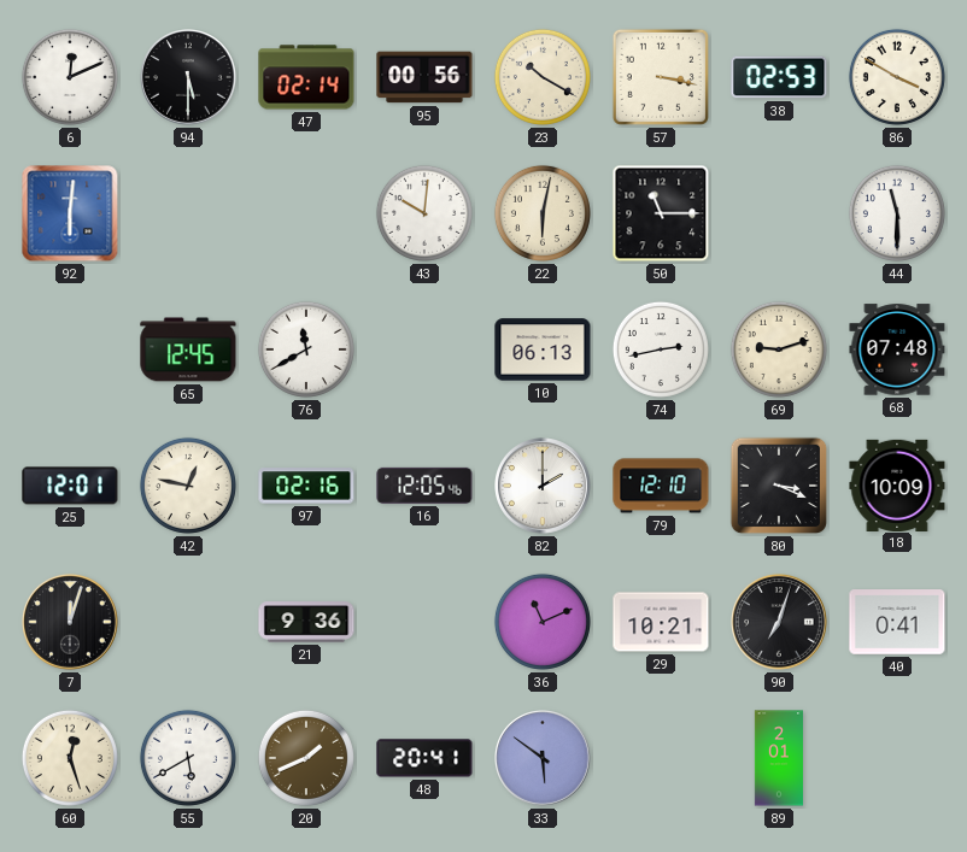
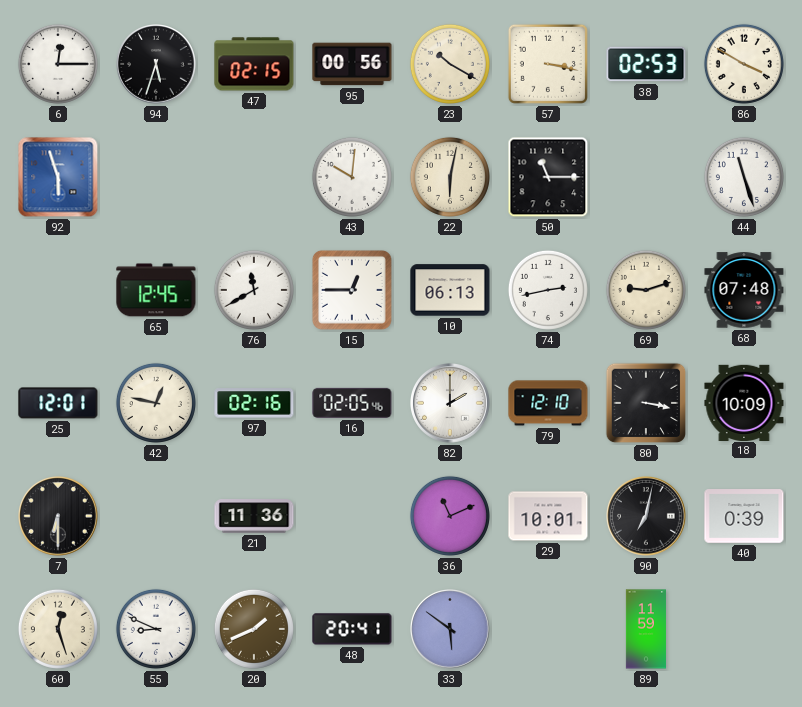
6: 12:11 -> 12:15 (58, 64)
94: 5:30 -> 5:33 (157, 65)
47: 02:14 -> 02:15 (254, 64)
92: 6:01 -> 5:57 (58, 177)
44: 11:30 -> 11:27 (744, 177)
15: none -> 12:45 (352, 290)
16: 12:05 -> 02:05 (352, 403)
80: 3:19 -> 3:17 (646, 403)
7: 12:03 -> 6:30 (59, 517)
21: 9:36 -> 11:36 (254, 516)
29: 10:21 -> 10:01 (548, 516)
90: 7:03 -> 7:02 (647, 517)
40: 0:41 -> 0:39 (744, 516)
55: 5:40 -> 8:49 (156, 629)
89: 2:01 -> 11:59 (646, 629)
